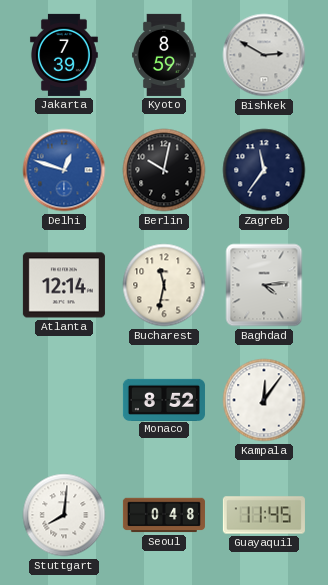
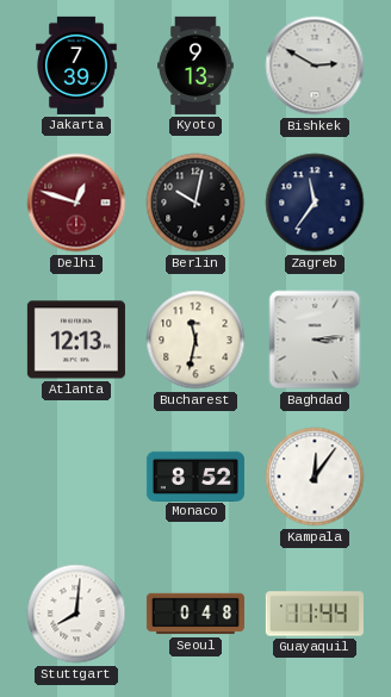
Kyoto: 8:59 -> 9:13 (197, 66)
Delhi dial: blue -> burgundy (76, 203)
Atlanta: 12:14 -> 12:13 (76, 340)
Baghdad: 4:14 -> 3:14 (315, 340)
Guayaquil: 11:45 -> 11:44 (315, 614)
